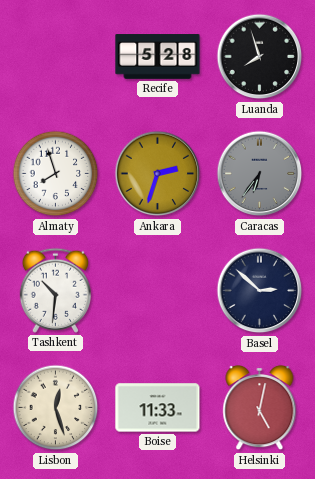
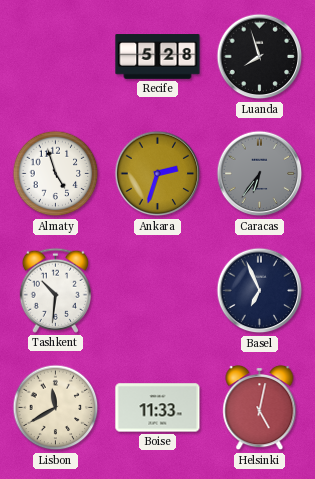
Almaty: 7:57 -> 4:57 (56, 174)
Basel: 2:52 -> 6:56 (260, 291)
Lisbon: 12:27 -> 11:40 (56, 408)
